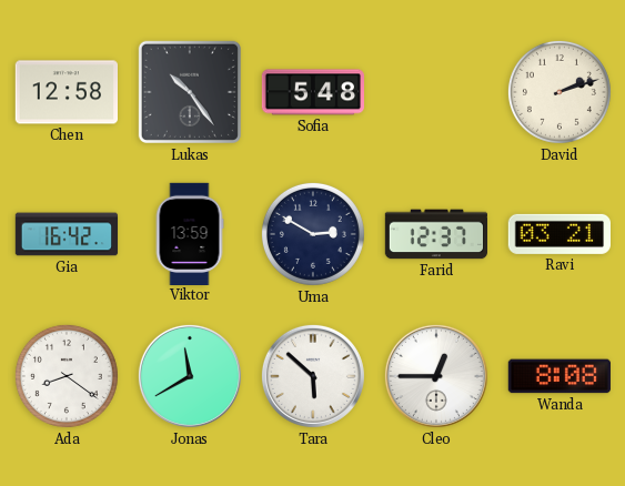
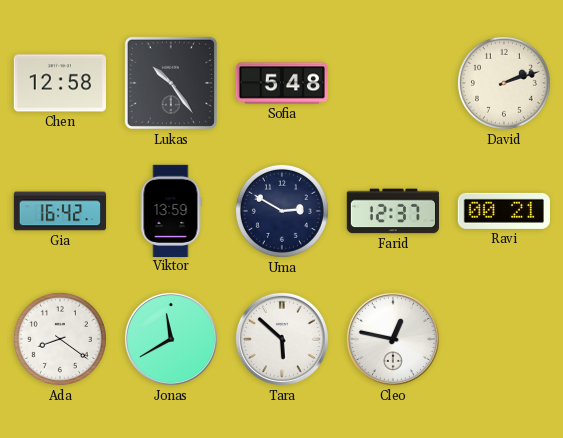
Ravi: 03:21 -> 00:21 (503, 211)
Cleo: 12:45 -> 12:47 (393, 339)
Wanda: 8:08 -> none (560, 376)
